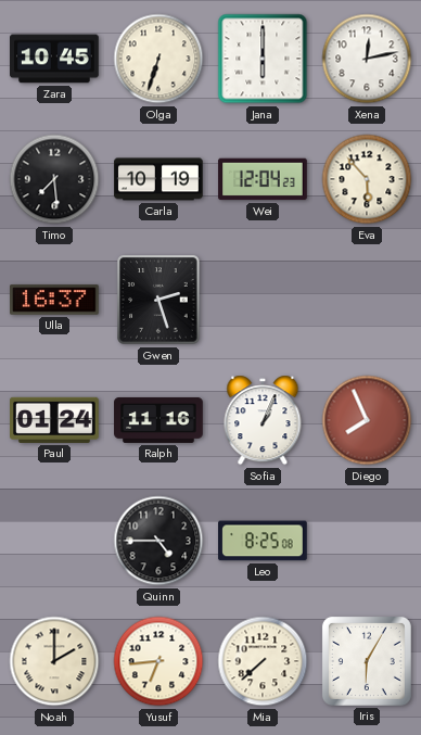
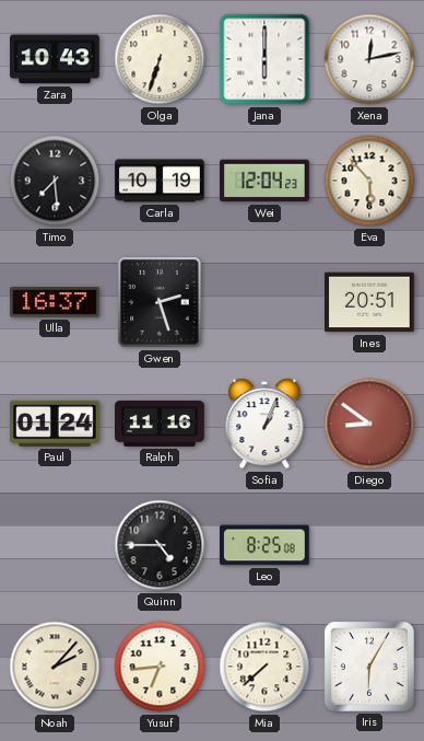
Zara: 10:45 -> 10:43 (56, 59)
Ines: none -> 20:51 (369, 302)
Diego: 7:56 -> 8:51 (369, 424)
Noah: 2:00 -> 2:07 (55, 667)
